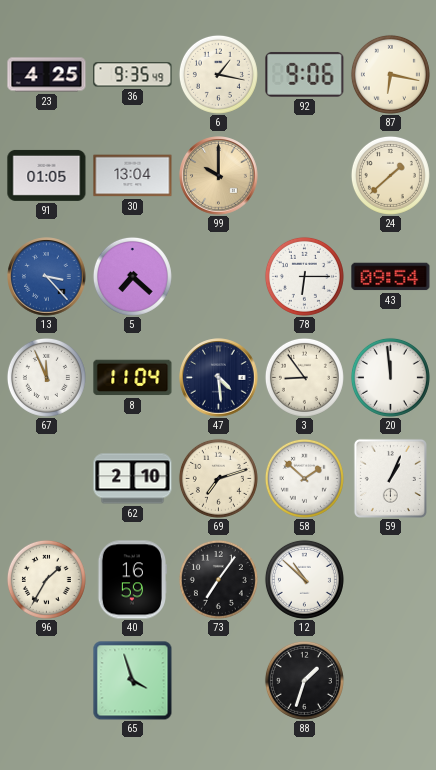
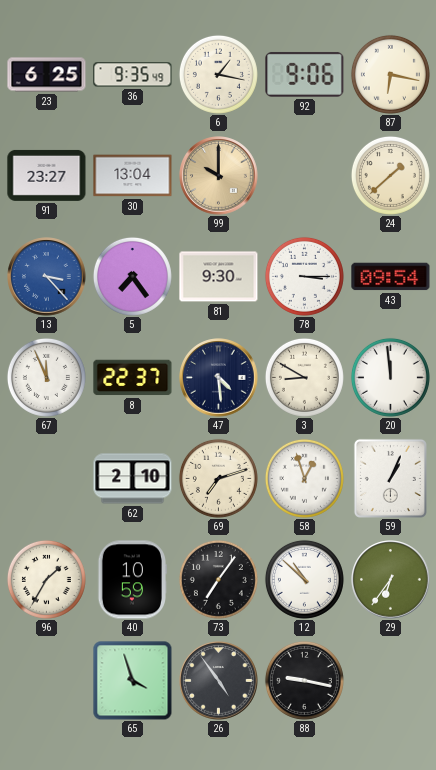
23: 4:25 -> 6:25 (47, 75)
91: 01:05 -> 23:27 (47, 175)
5: 7:22 -> 7:24 (132, 276)
81: none -> 9:30 (219, 277)
78: 6:15 -> 3:15 (304, 276)
8: 11:04 -> 22:37 (133, 378)
3: 8:54 -> 8:50 (304, 377)
58: 1:52 -> 12:57 (304, 478)
40: 16:59 -> 10:59 (132, 580)
29: none -> 6:36 (391, 580)
26: none -> 4:54 (219, 681)
88: 1:33 -> 9:17 (304, 680)
